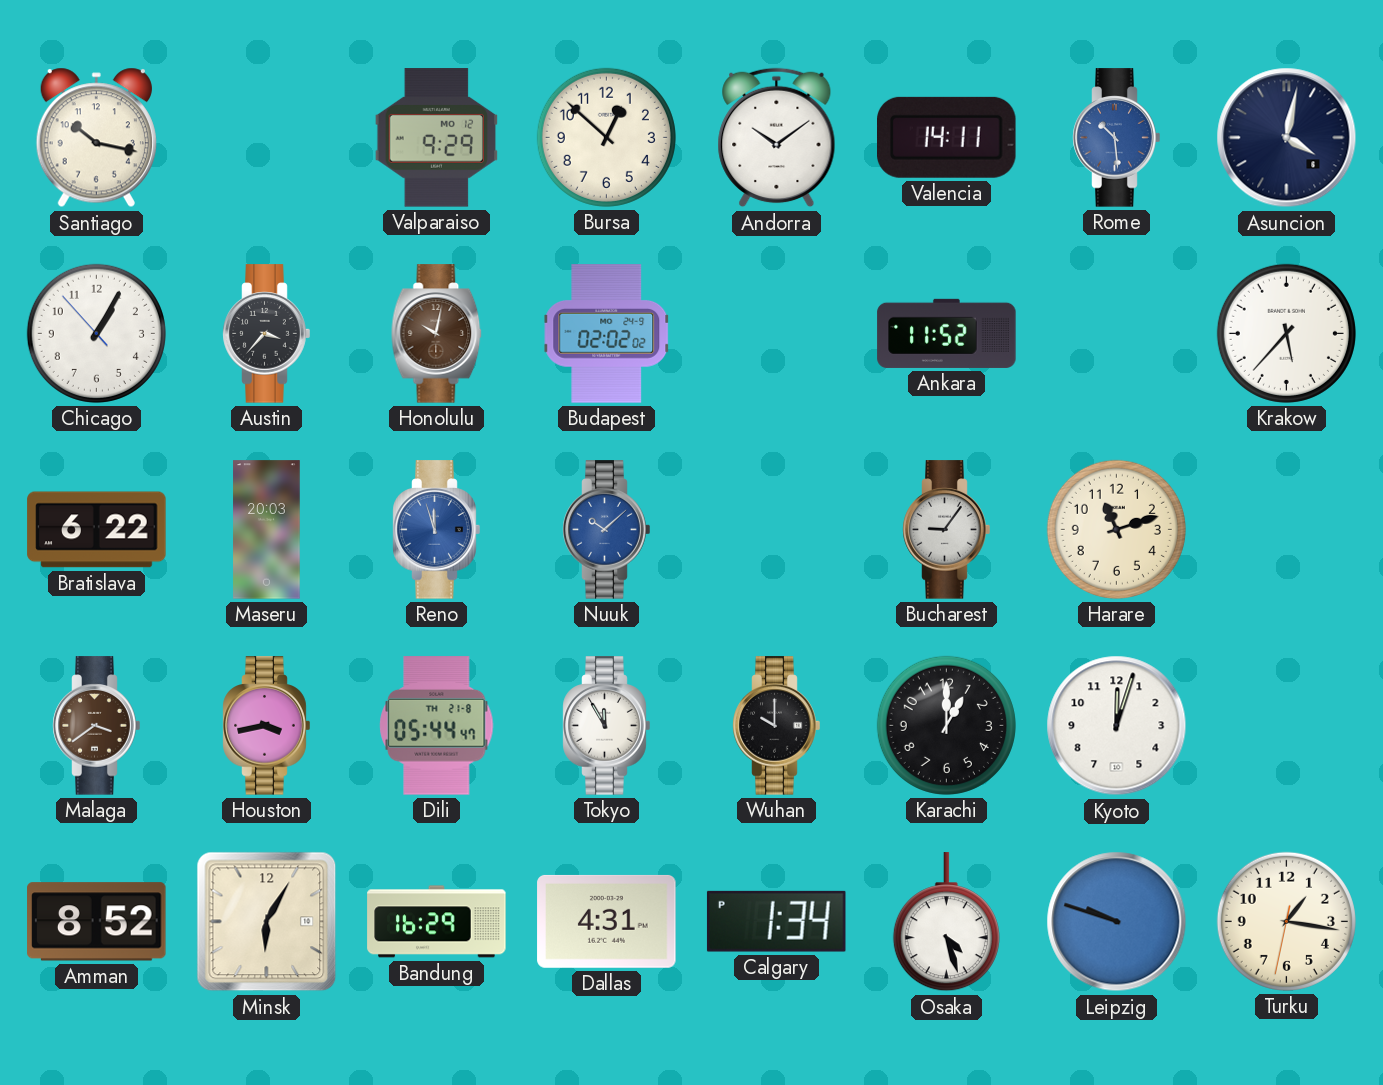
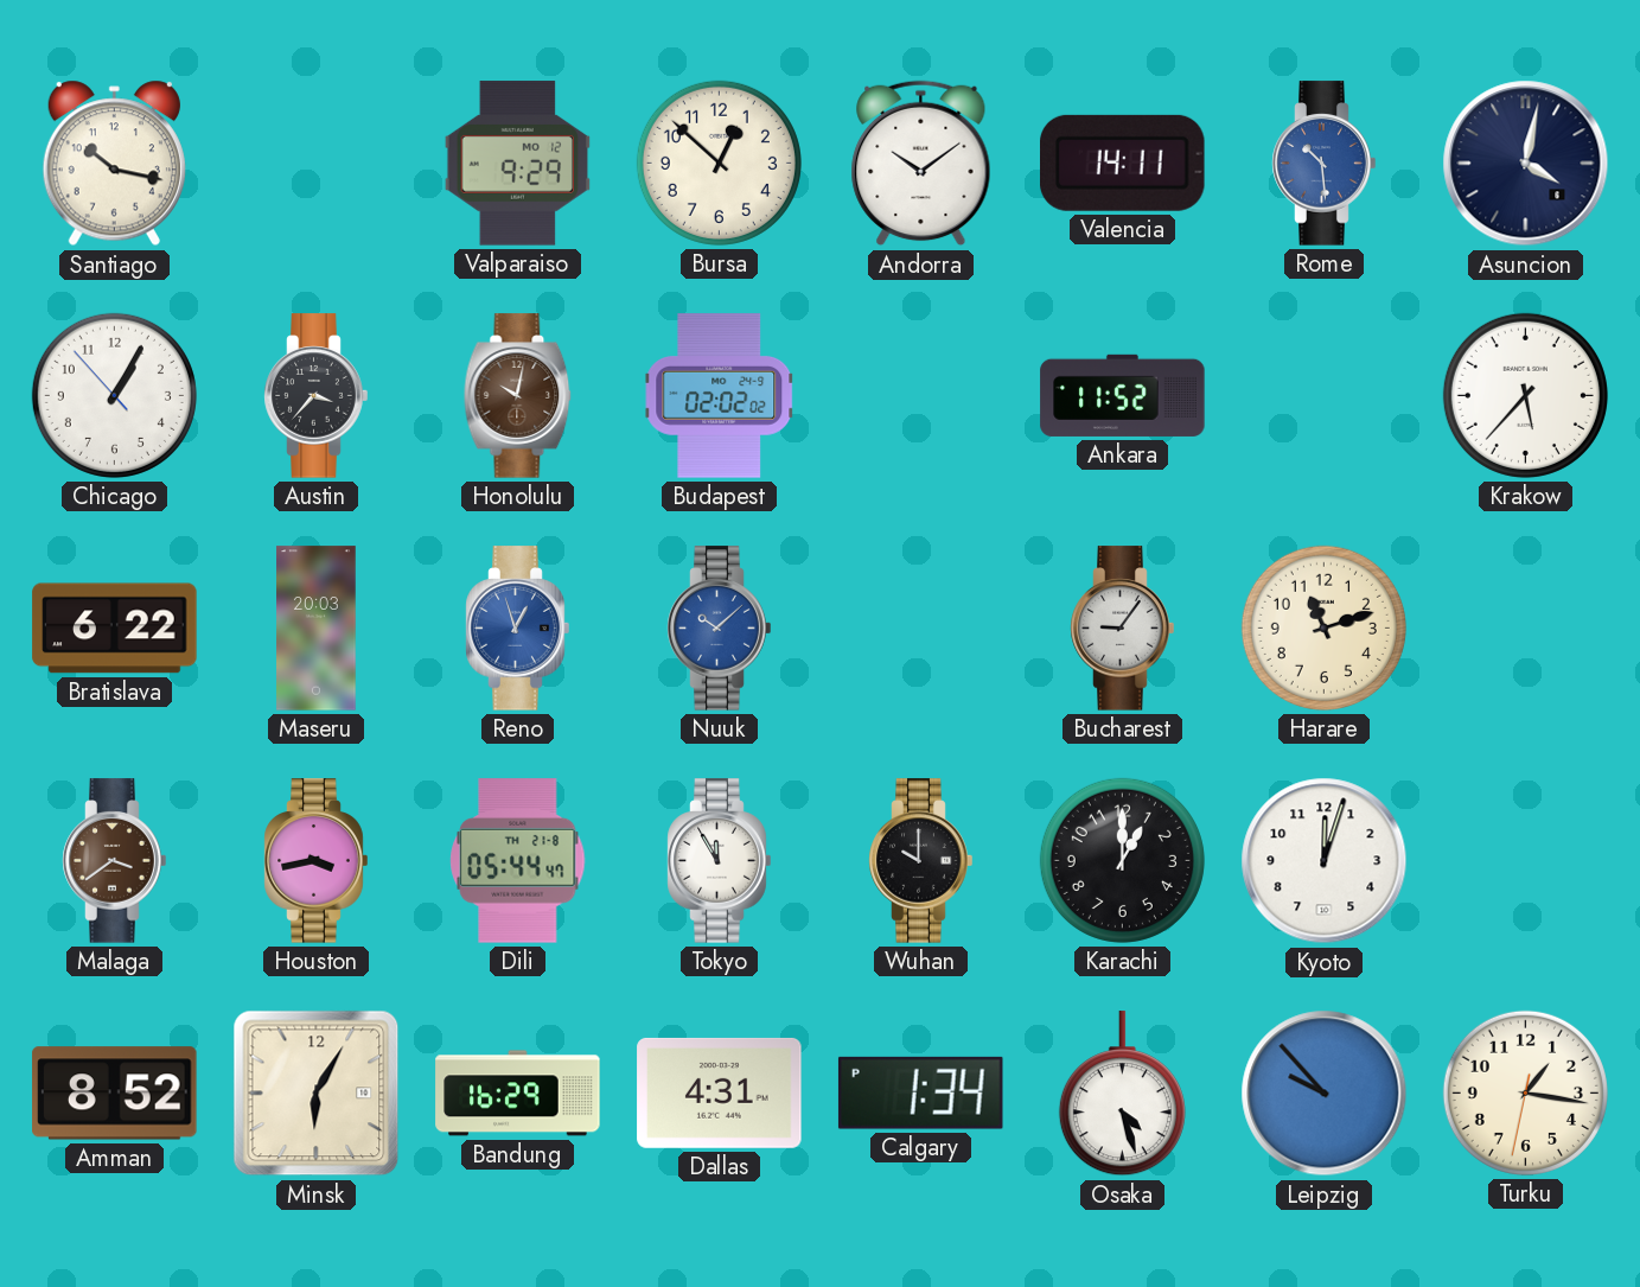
Reno: 11:57 -> 12:57 (518, 629)
Leipzig: 9:48 -> 9:53 (1325, 1094)
